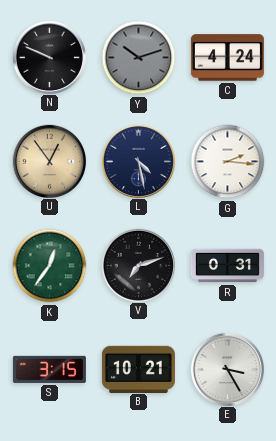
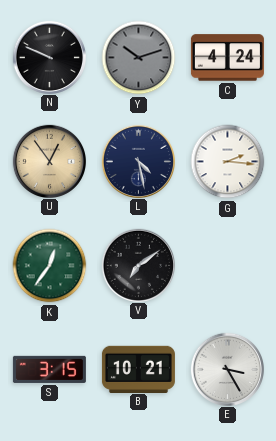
V: 7:12 -> 7:09 (138, 265)
R: 0:31 -> none (227, 266)
